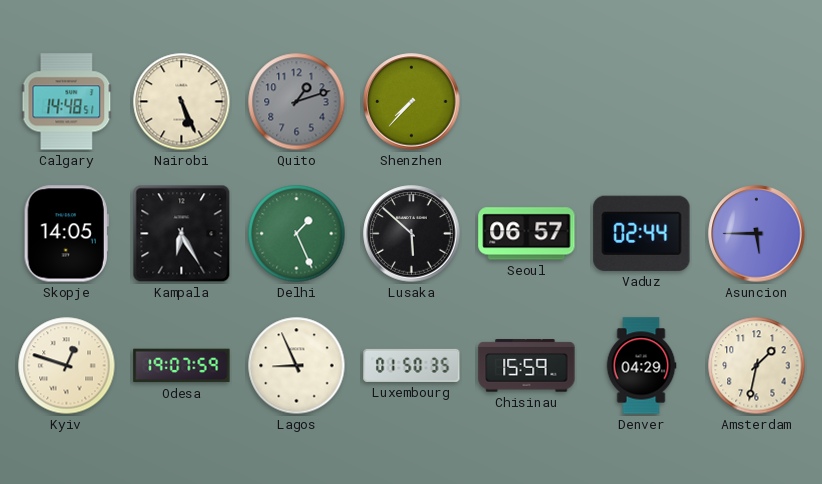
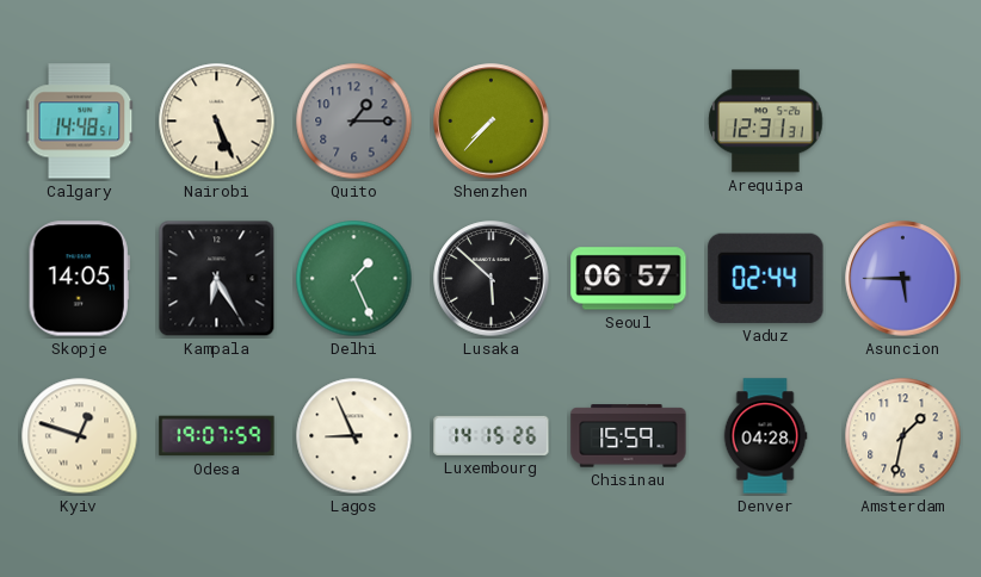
Quito: 1:12 -> 1:15 (354, 122)
Arequipa: none -> 12:31 (766, 122)
Luxembourg: 01:50 -> 14:15 (492, 435)
Denver: 04:29 -> 04:28 (765, 436)
